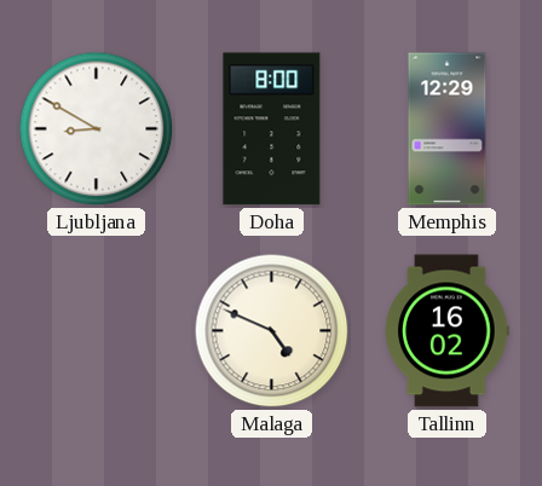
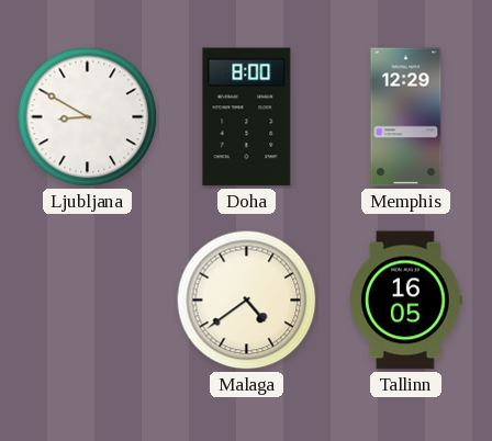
Malaga: 4:49 -> 4:39 (247, 301)
Tallinn: 16:02 -> 16:05 (406, 301)
